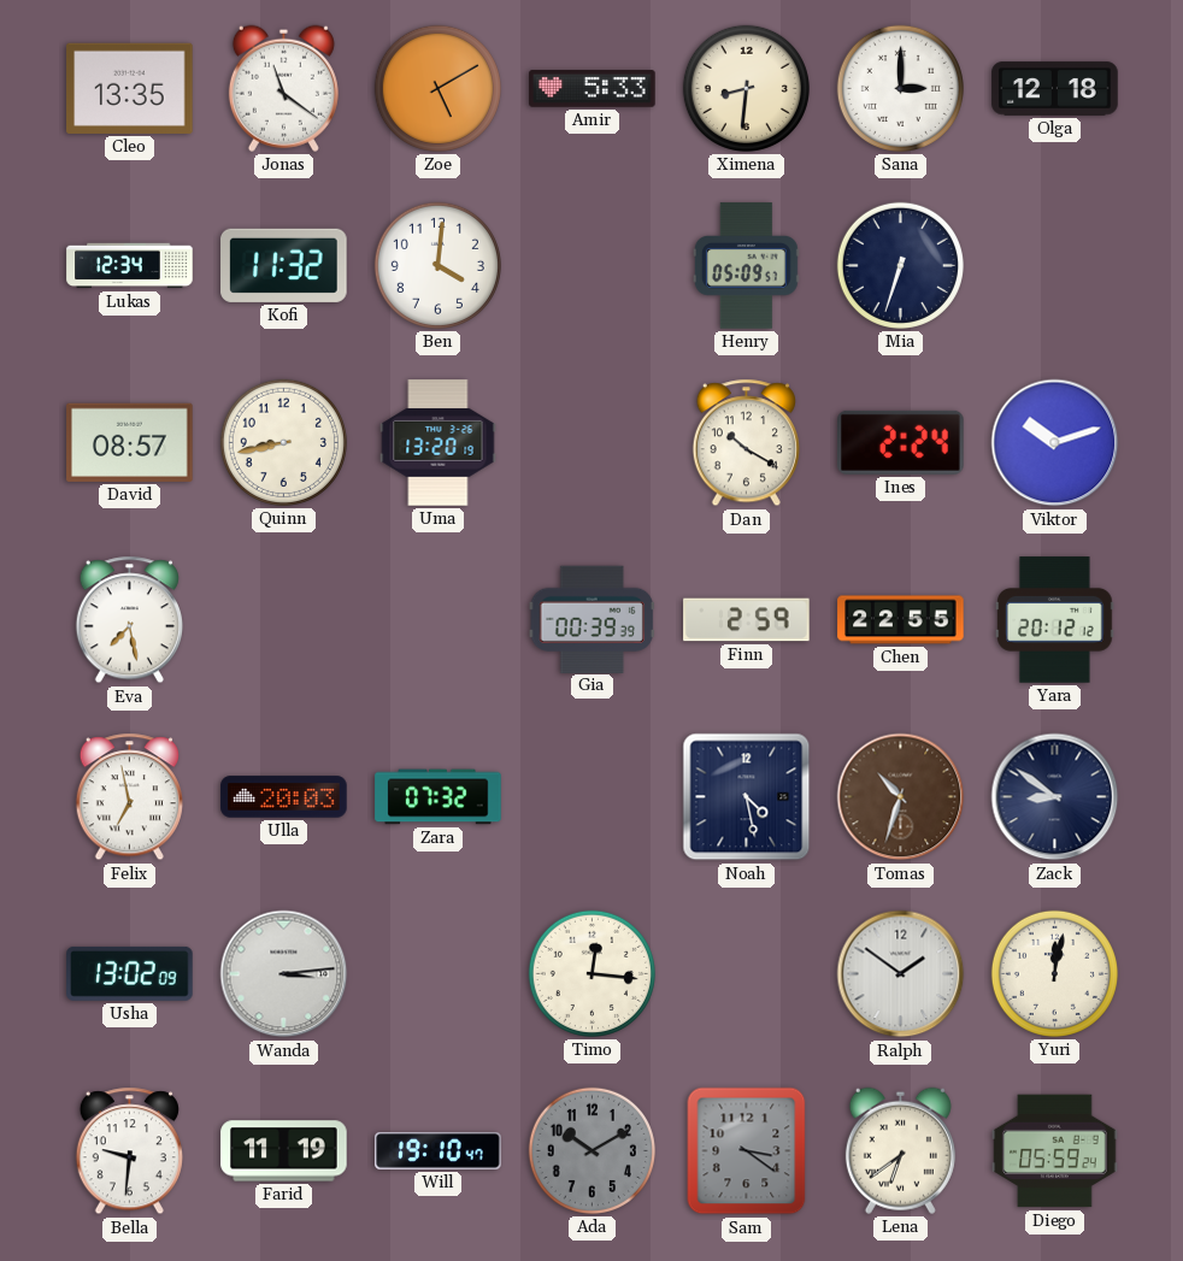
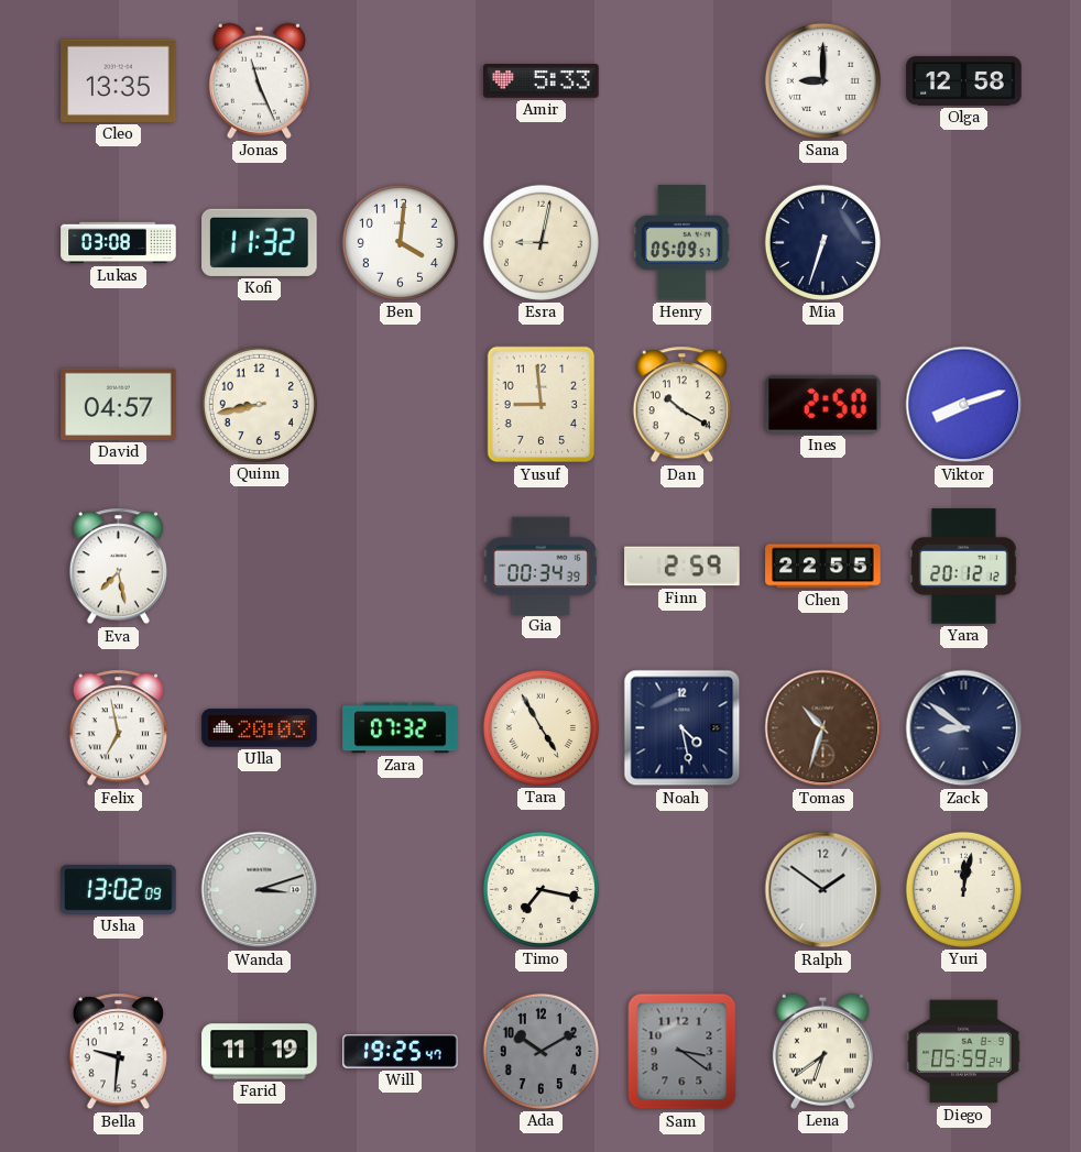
Jonas: 11:21 -> 11:26 (259, 80)
Zoe: 5:10 -> none (437, 88)
Ximena: 8:31 -> none (746, 88)
Sana: 3:00 -> 9:00 (822, 80)
Olga: 12:18 -> 12:58 (964, 81)
Lukas: 12:34 -> 03:08 (119, 243)
Esra: none -> 9:02 (540, 242)
David: 08:57 -> 04:57 (119, 404)
Uma: 13:20 -> none (439, 443)
Yusuf: none -> 8:59 (542, 405)
Ines: 2:24 -> 2:50 (823, 404)
Viktor: 10:12 -> 8:12 (964, 405)
Gia: 00:39 -> 00:34 (540, 566)
Tara: none -> 4:55 (540, 727)
Wanda: 3:14 -> 3:12 (260, 890)
Timo: 12:16 -> 7:17 (540, 889)
Will: 19:10 -> 19:25 (401, 1052)
